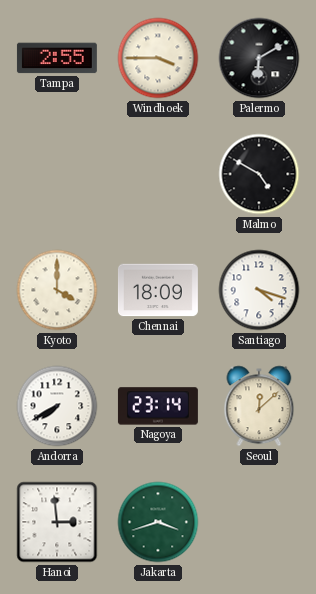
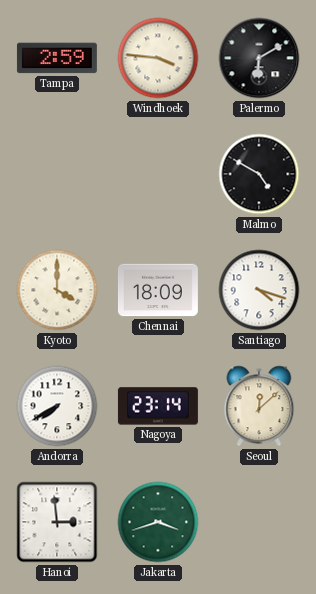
Tampa: 2:55 -> 2:59 (57, 58)
Windhoek: 3:45 -> 3:46 (158, 58)
